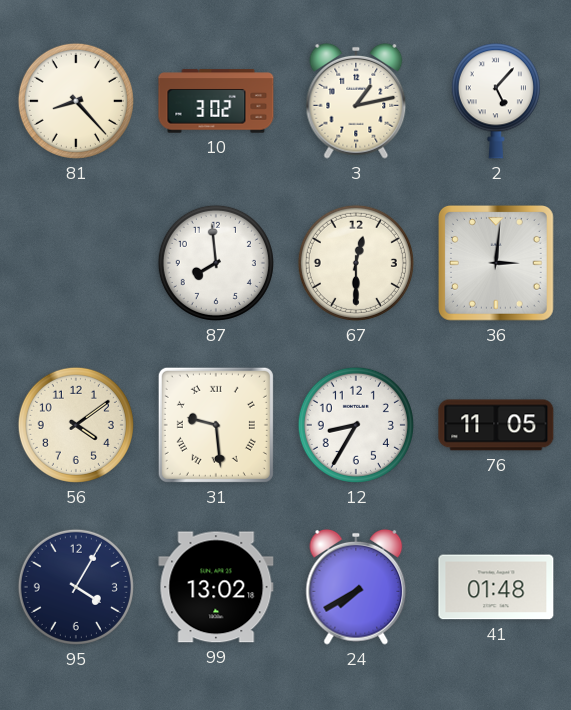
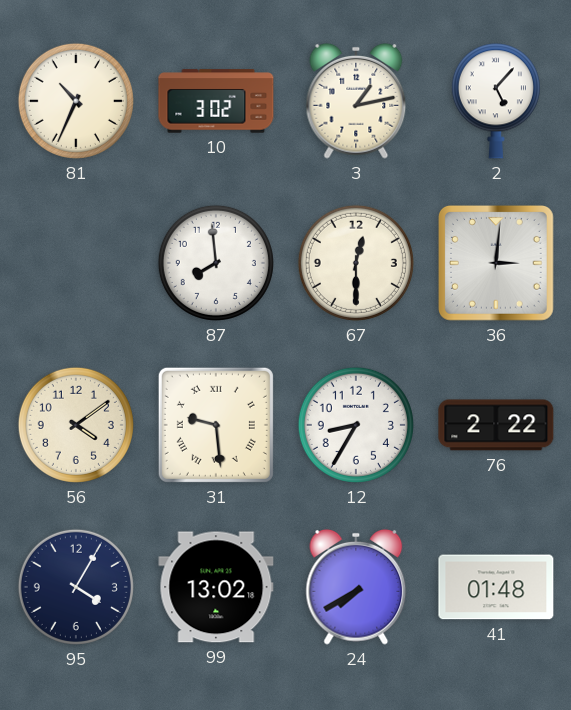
81: 8:23 -> 10:34 (76, 101)
76: 11:05 -> 2:22 (496, 425)
